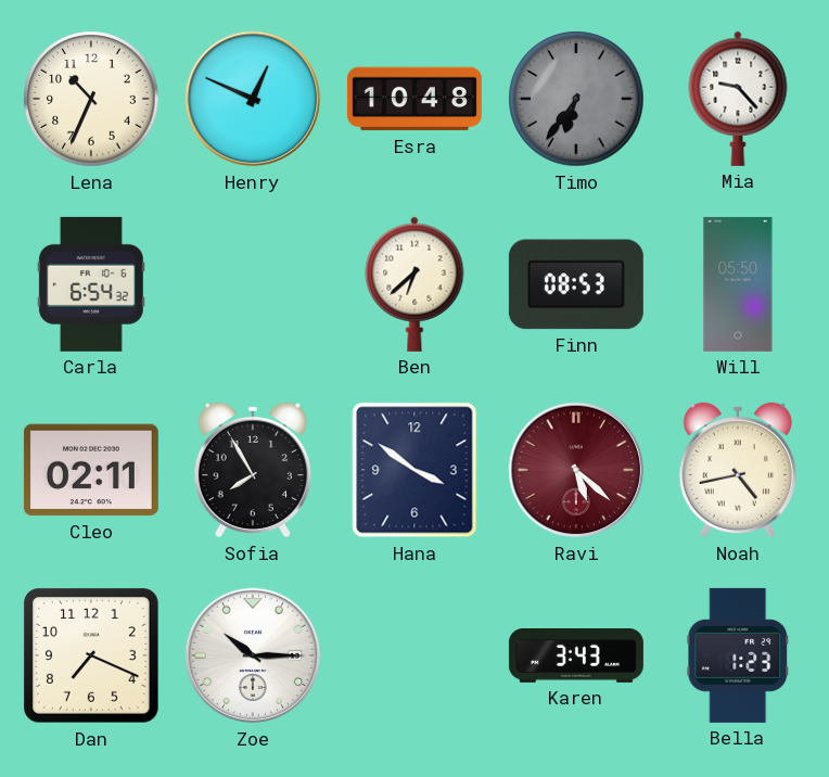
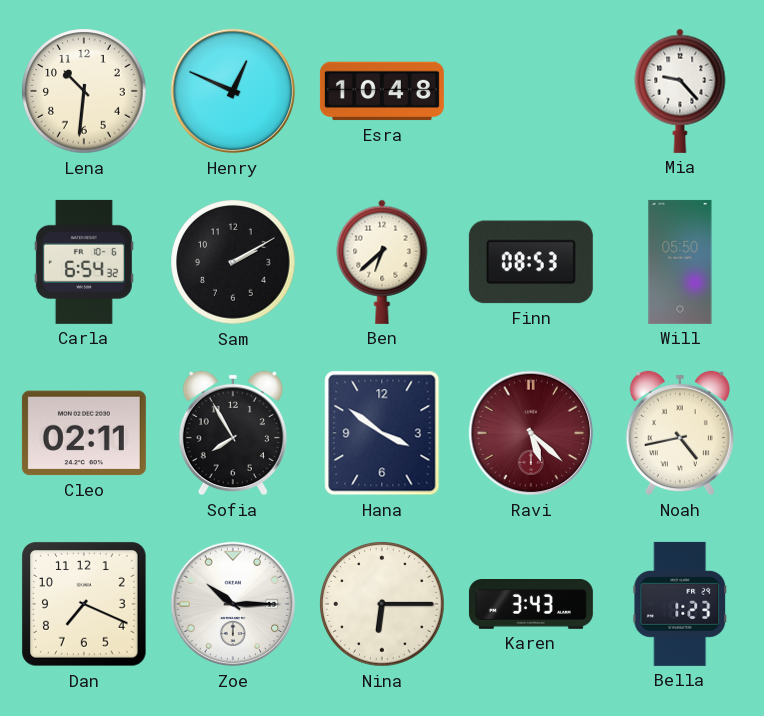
Lena: 10:34 -> 10:31 (84, 91)
Timo: 6:36 -> none (576, 99)
Sam: none -> 2:10 (233, 262)
Nina: none -> 6:15 (382, 604)
